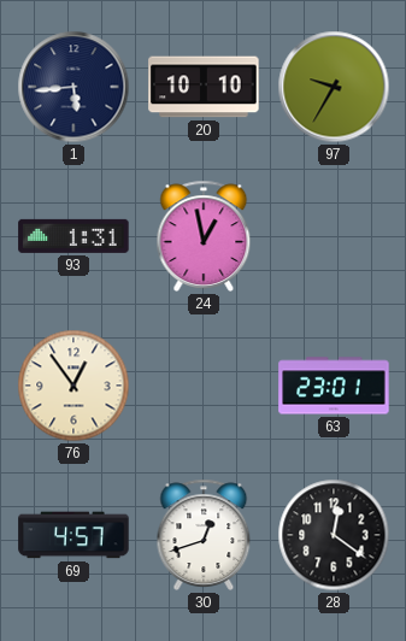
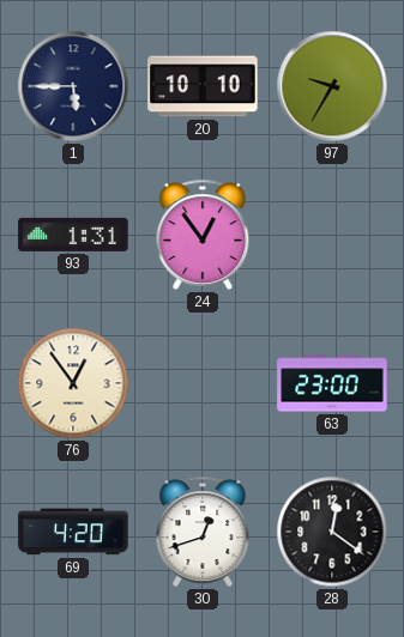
1: 5:44 -> 5:45 (73, 86)
24: 12:58 -> 12:54 (203, 235)
63: 23:01 -> 23:00 (332, 383)
69: 4:57 -> 4:20 (73, 532)
